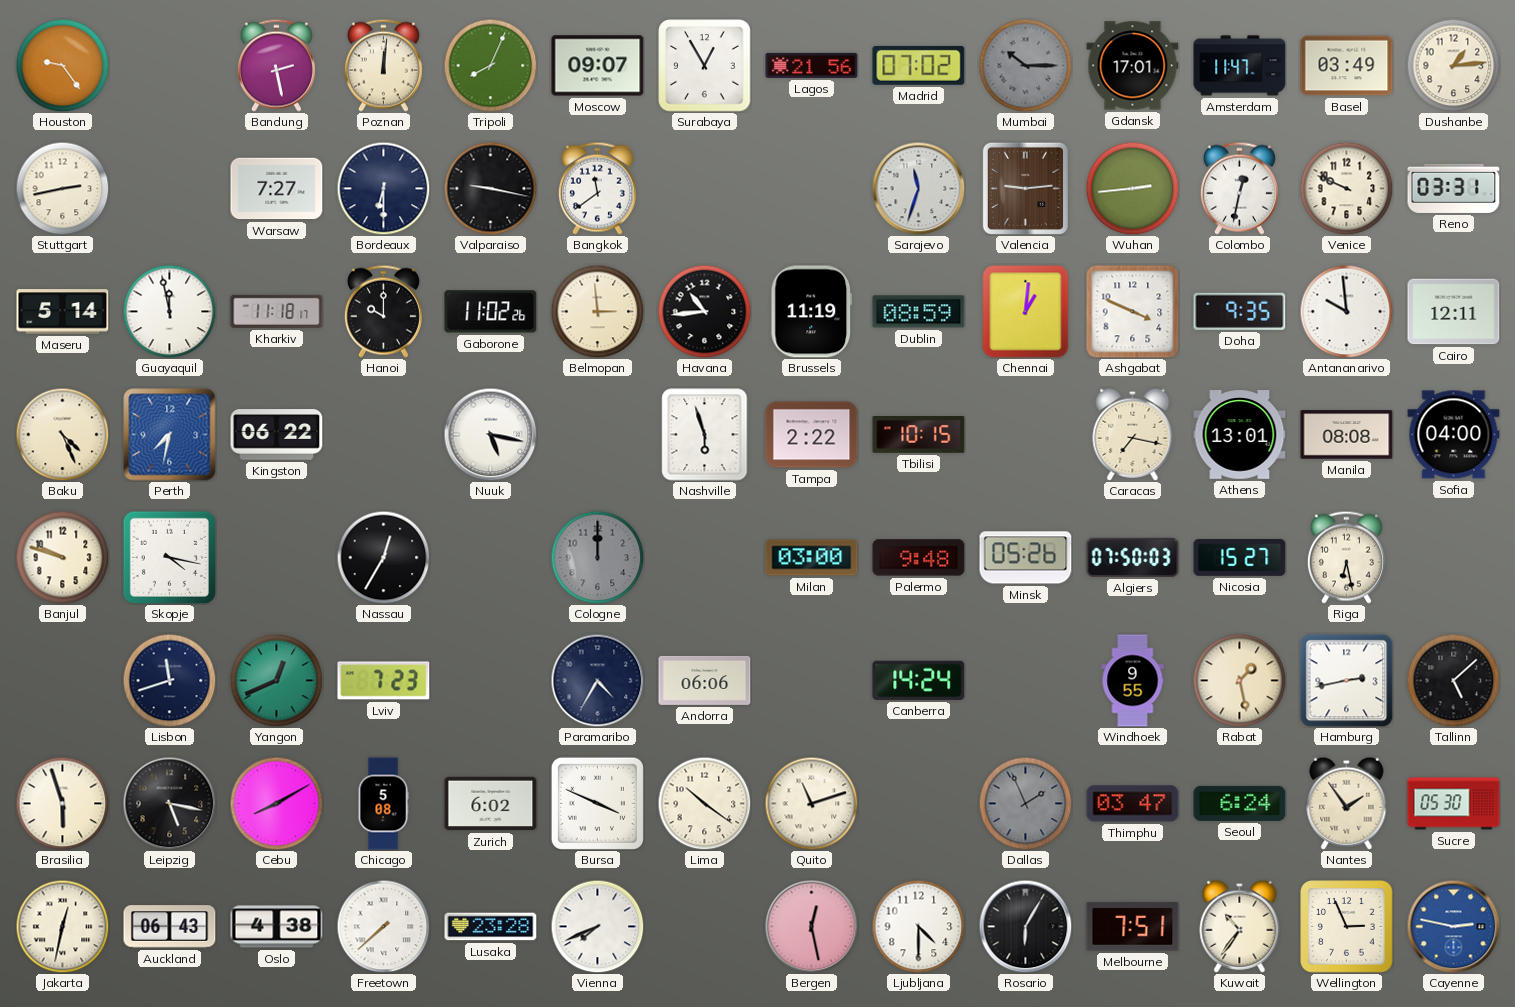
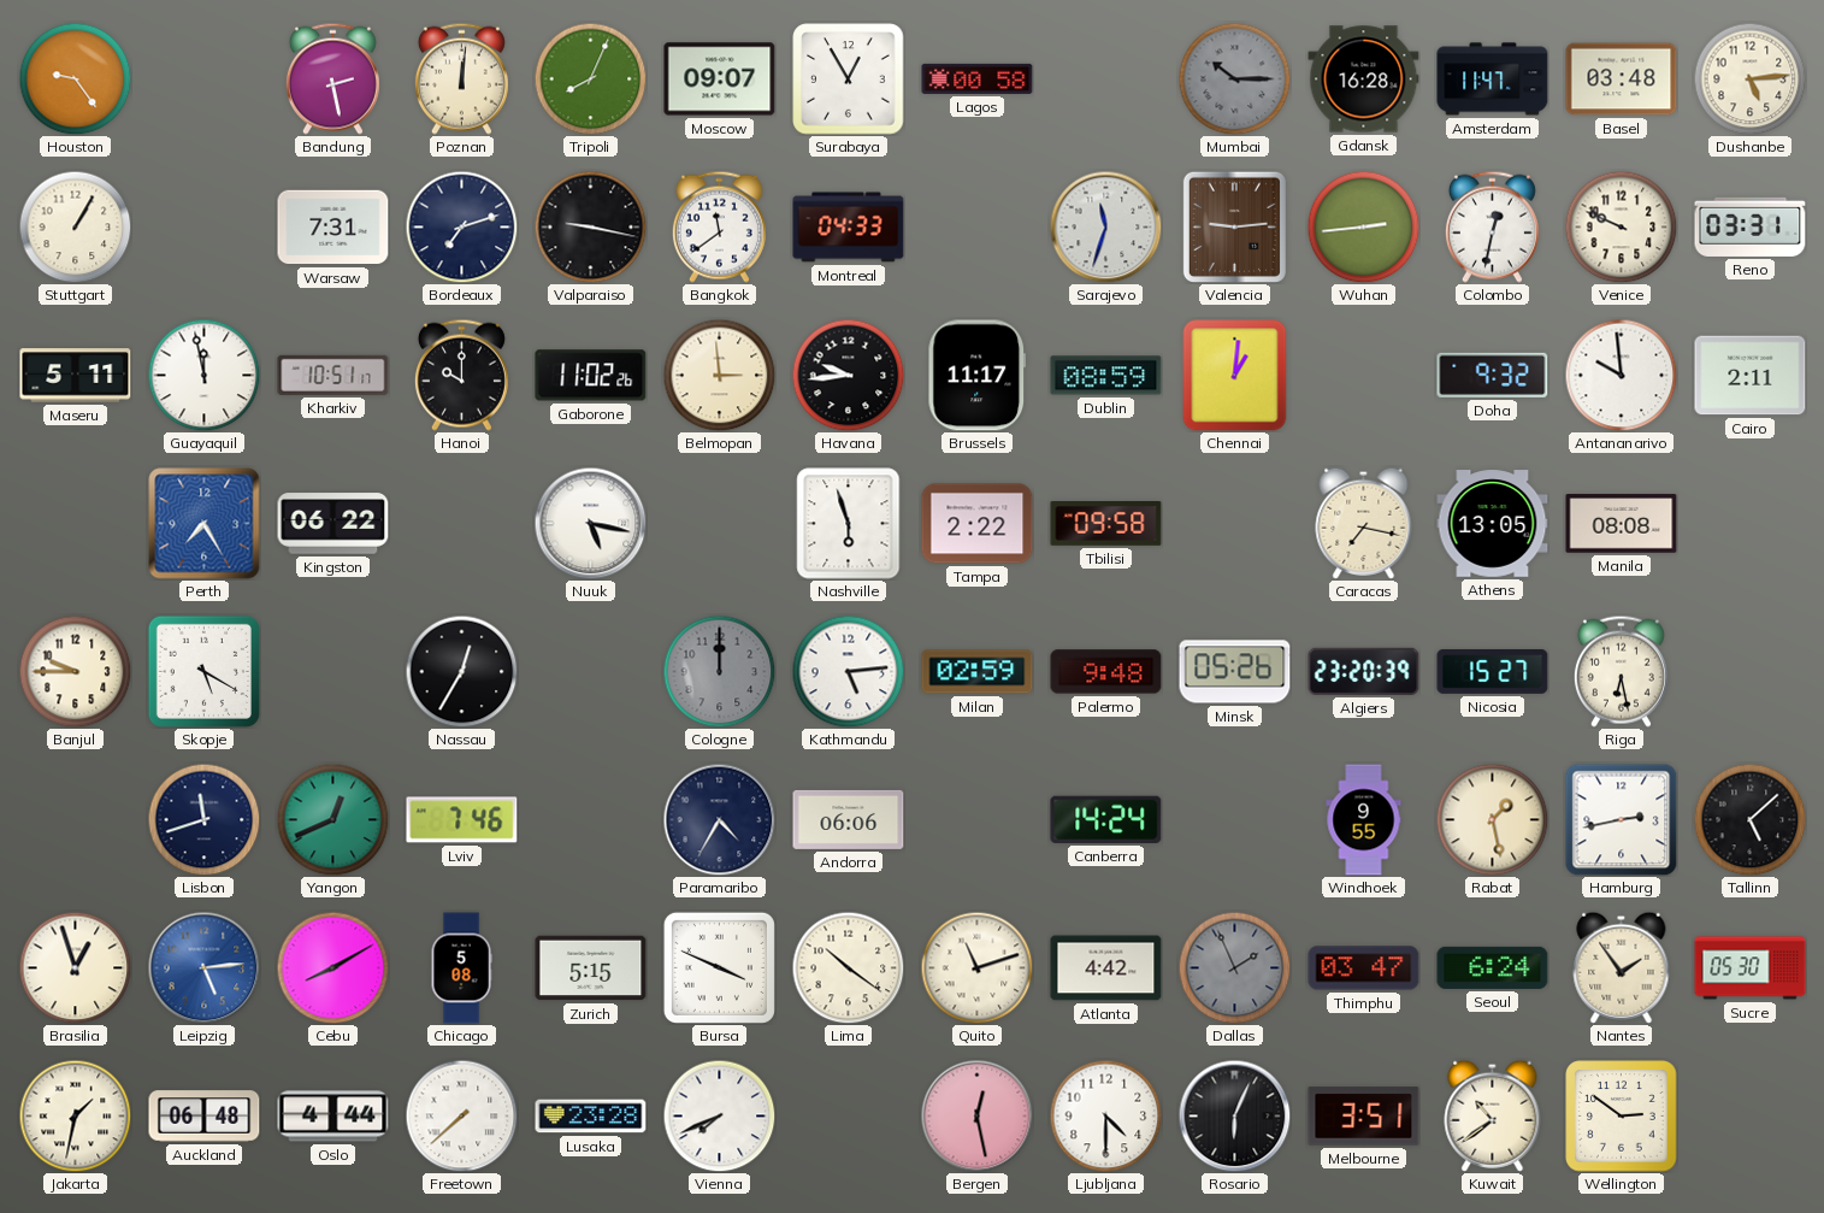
Lagos: 21:56 -> 00:58 (978, 78)
Madrid: 07:02 -> none (919, 65)
Gdansk: 17:01 -> 16:28 (1364, 80)
Basel: 03:49 -> 03:48 (1622, 80)
Dushanbe: 1:14 -> 5:14 (1749, 78)
Stuttgart: 2:43 -> 1:05 (75, 226)
Warsaw: 7:27 -> 7:31 (333, 228)
Bordeaux: 6:30 -> 7:12 (461, 226)
Montreal: none -> 04:33 (849, 228)
Maseru: 5:14 -> 5:11 (76, 376)
Kharkiv: 11:18 -> 10:51 (333, 375)
Havana: 10:44 -> 9:44 (848, 375)
Brussels: 11:19 -> 11:17 (978, 376)
Ashgabat: 3:49 -> none (1133, 312)
Doha: 9:35 -> 9:32 (1493, 375)
Cairo: 12:11 -> 2:11 (1751, 376)
Baku: 4:26 -> none (62, 434)
Perth: 7:32 -> 7:25 (205, 524)
Tbilisi: 10:15 -> 09:58 (1106, 524)
Athens: 13:01 -> 13:05 (1493, 524)
Sofia: 04:00 -> none (1454, 435)
Banjul: 9:48 -> 9:45 (75, 671)
Skopje: 4:17 -> 5:20 (203, 671)
Kathmandu: none -> 5:14 (848, 671)
Milan: 03:00 -> 02:59 (978, 672)
Algiers: 07:50 -> 23:20 (1364, 671)
Lviv: 7:23 -> 7:46 (462, 820)
Brasilia: 5:57 -> 12:57 (75, 967)
Leipzig: 5:17 -> 5:14 (203, 967)
Leipzig dial: black -> blue (203, 967)
Zurich: 6:02 -> 5:15 (591, 968)
Atlanta: none -> 4:42 (1106, 968)
Jakarta: 12:32 -> 1:32 (75, 1115)
Auckland: 06:43 -> 06:48 (205, 1117)
Oslo: 4:38 -> 4:44 (333, 1117)
Rosario: 6:05 -> 6:04 (1234, 1115)
Melbourne: 7:51 -> 3:51 (1364, 1117)
Kuwait: 10:36 -> 10:39 (1493, 1115)
Wellington: 2:56 -> 2:51 (1622, 1117)
Cayenne: 2:47 -> none (1453, 926)
